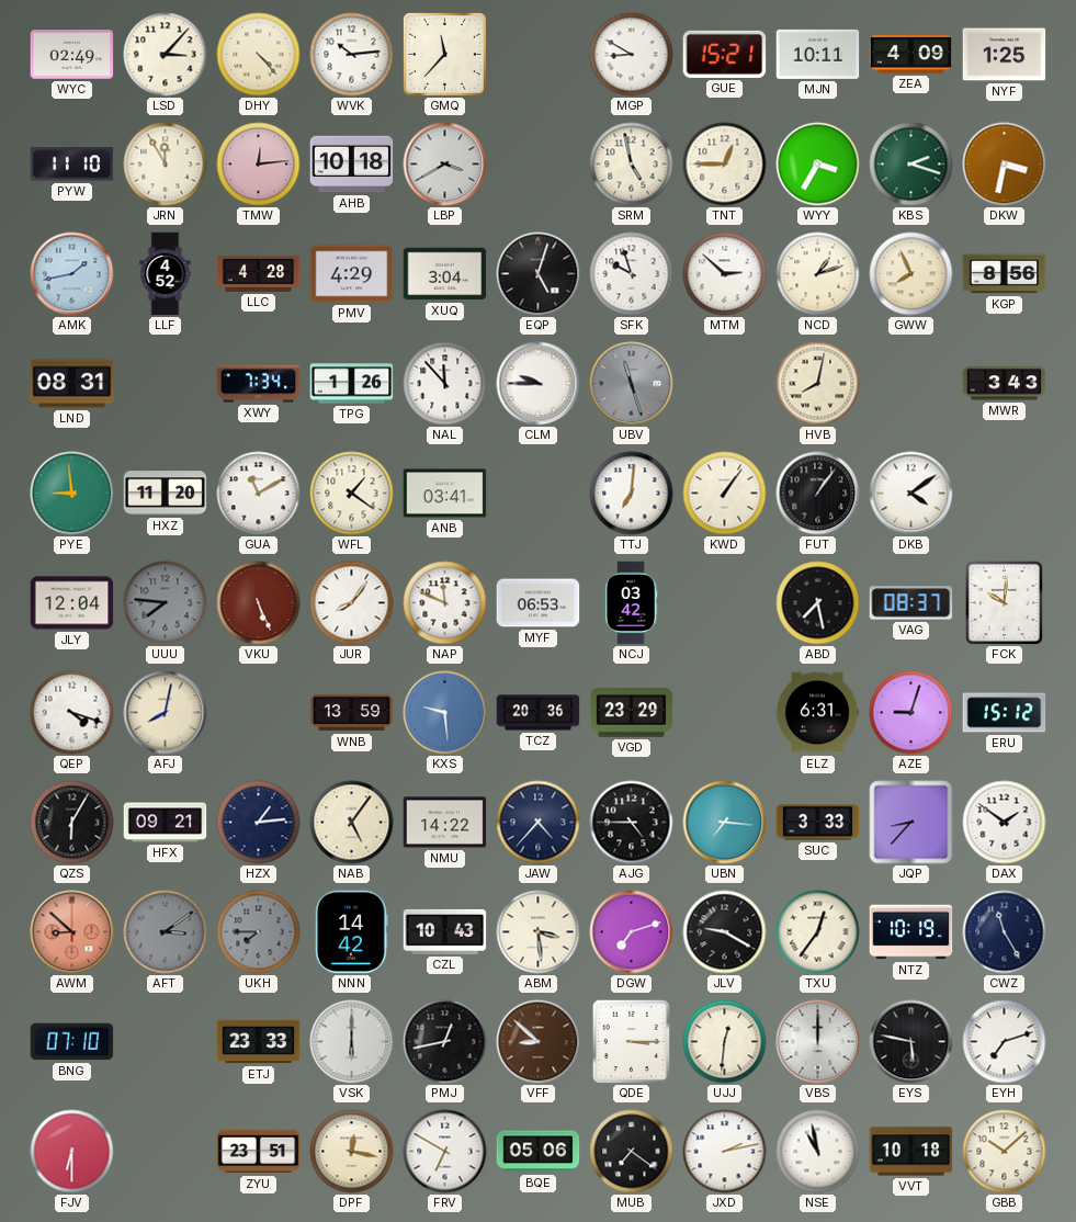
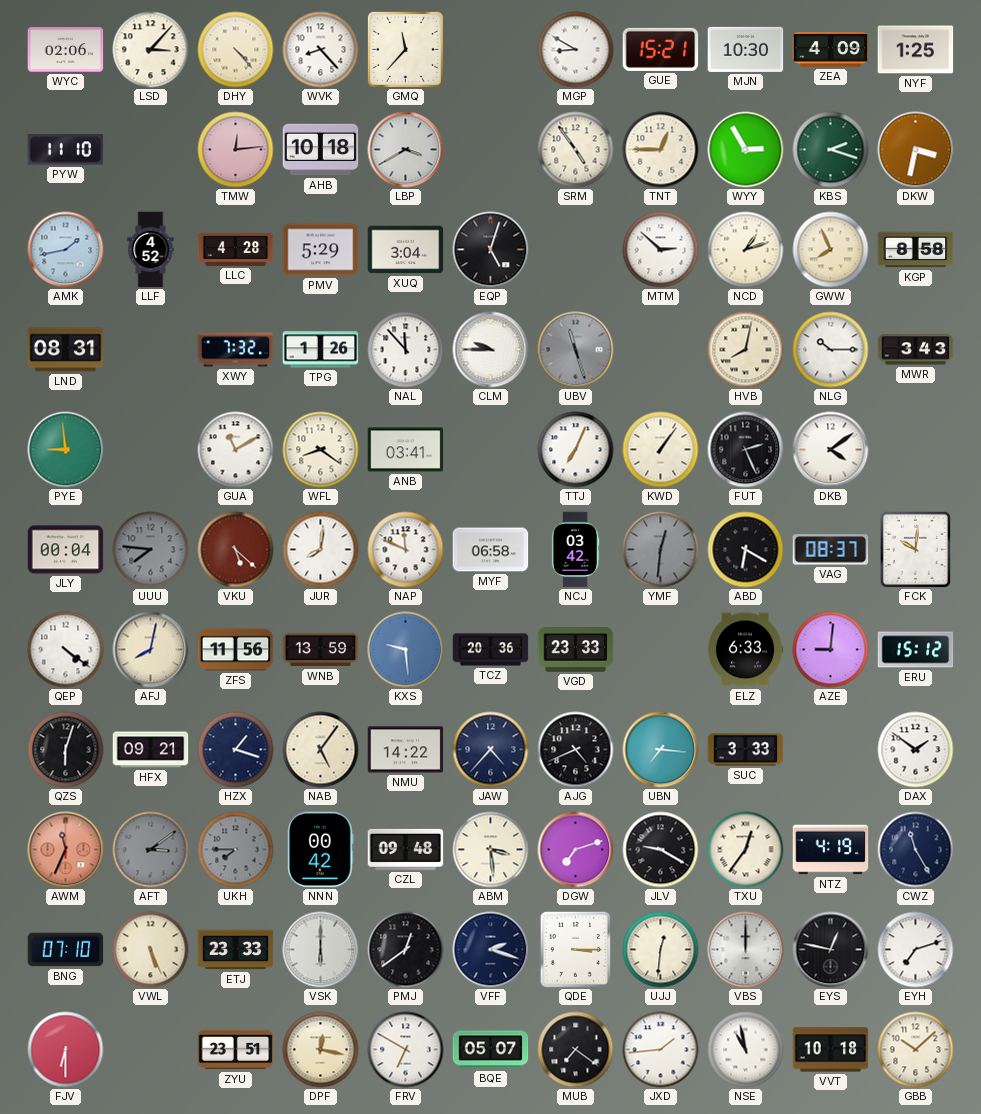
WYC: 02:49 -> 02:06 (66, 50)
WVK: 10:14 -> 8:23 (321, 50)
MJN: 10:11 -> 10:30 (746, 49)
JRN: 11:55 -> none (166, 165)
SRM: 4:58 -> 4:54 (576, 150)
WYY: 3:35 -> 2:55 (746, 150)
PMV: 4:29 -> 5:29 (321, 250)
SFK: 9:57 -> none (632, 274)
KGP: 8:56 -> 8:58 (916, 250)
XWY: 7:34 -> 7:32 (236, 350)
NLG: none -> 10:15 (831, 350)
HXZ: 11:20 -> none (166, 494)
WFL: 1:21 -> 8:21 (321, 450)
TTJ: 7:01 -> 7:04 (576, 450)
FUT: 1:06 -> 2:26 (746, 450)
JLY: 12:04 -> 00:04 (66, 550)
VKU: 5:26 -> 5:22 (236, 550)
JUR: 8:06 -> 8:01 (321, 550)
MYF: 06:53 -> 06:58 (491, 550)
YMF: none -> 12:31 (661, 550)
ABD: 7:28 -> 6:20 (746, 550)
QEP: 4:18 -> 4:21 (66, 650)
ZFS: none -> 11:56 (236, 650)
VGD: 23:29 -> 23:33 (576, 650)
ELZ: 6:31 -> 6:33 (745, 650)
AZE: 9:03 -> 9:01 (831, 650)
QZS: 6:05 -> 6:03 (66, 750)
HZX: 1:14 -> 1:18 (236, 750)
AJG: 4:45 -> 4:41 (576, 750)
JQP: 8:37 -> none (911, 823)
AWM: 8:52 -> 11:34 (66, 850)
NNN: 14:42 -> 00:42 (321, 850)
CZL: 10:43 -> 09:48 (406, 849)
NTZ: 10:19 -> 4:19 (831, 850)
VWL: none -> 5:26 (151, 950)
PMJ: 12:43 -> 12:39 (406, 950)
VFF: 8:52 -> 2:18 (491, 950)
VFF dial: brown -> navy (491, 950)
EYS: 5:47 -> 12:47 (831, 950)
BQE: 05:06 -> 05:07 (491, 1050)
JXD: 2:13 -> 1:44 (661, 1050)
